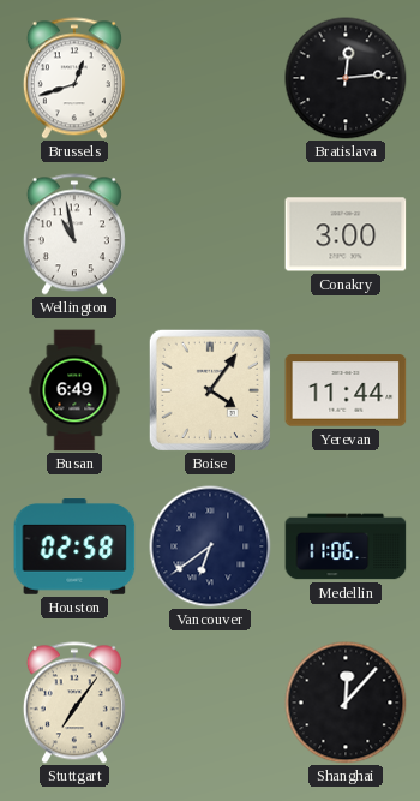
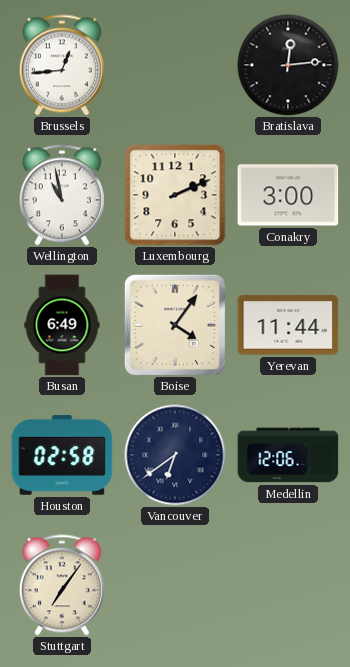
Brussels: 12:42 -> 12:44 (62, 65)
Luxembourg: none -> 2:11 (175, 195)
Medellin: 11:06 -> 12:06 (288, 455)
Shanghai: 12:07 -> none (346, 703)
